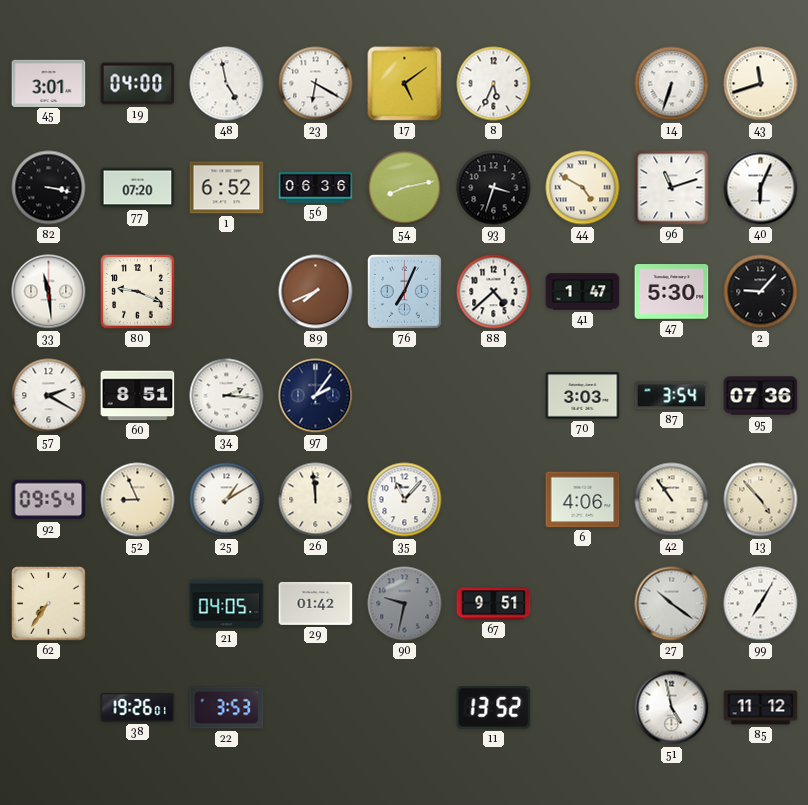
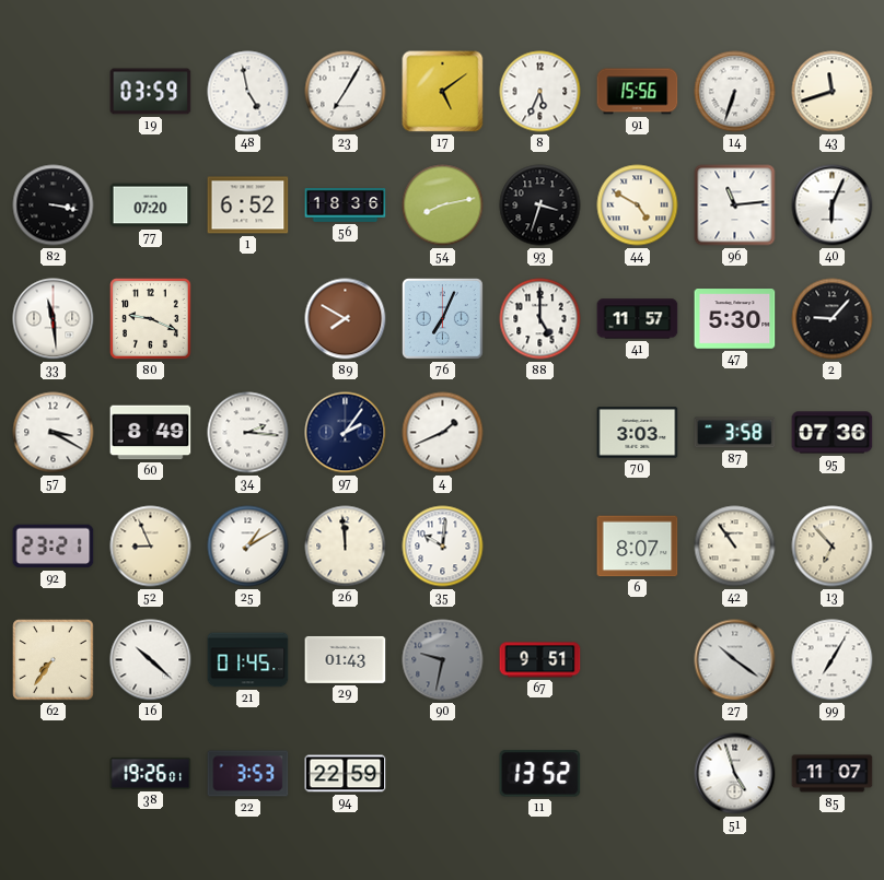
45: 3:01 -> none (49, 83)
19: 04:00 -> 03:59 (151, 92)
23: 6:20 -> 7:05 (346, 92)
91: none -> 15:56 (638, 92)
56: 06:36 -> 18:36 (346, 206)
96: 11:12 -> 11:14 (735, 206)
89: 7:41 -> 7:50 (346, 319)
88: 4:38 -> 5:00 (540, 319)
41: 1:47 -> 11:57 (638, 319)
57: 2:20 -> 3:20 (54, 433)
60: 8:51 -> 8:49 (151, 433)
4: none -> 1:41 (443, 433)
87: 3:54 -> 3:58 (735, 433)
92: 09:54 -> 23:21 (54, 547)
35: 11:07 -> 10:01 (443, 547)
6: 4:06 -> 8:07 (638, 547)
13: 4:53 -> 6:53 (833, 547)
16: none -> 10:22 (151, 660)
21: 04:05 -> 01:45 (248, 660)
29: 01:42 -> 01:43 (346, 659)
94: none -> 22:59 (346, 774)
51: 4:58 -> 4:57 (735, 774)
85: 11:12 -> 11:07 (833, 774)
